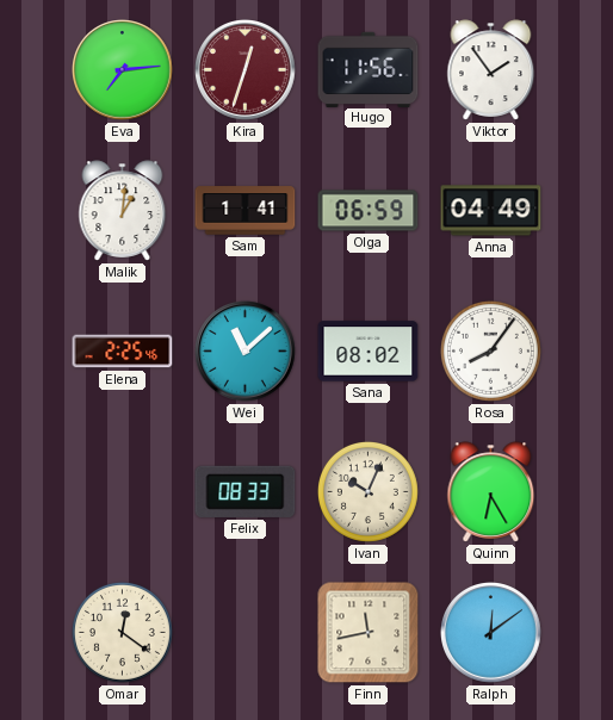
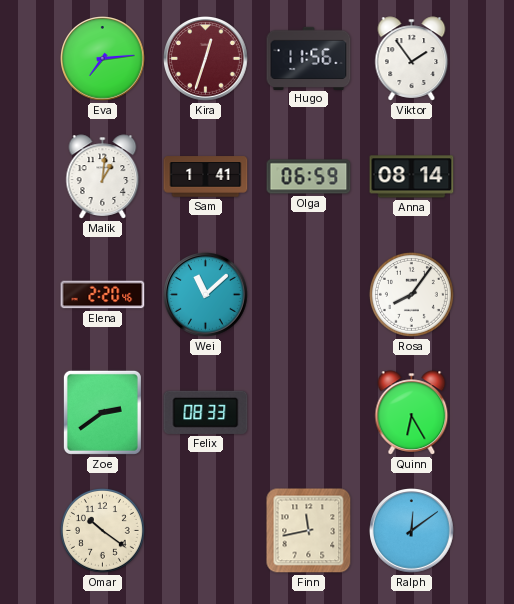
Anna: 04:49 -> 08:14 (412, 177)
Elena: 2:25 -> 2:20 (103, 295)
Sana: 08:02 -> none (369, 352)
Zoe: none -> 2:39 (102, 412)
Ivan: 10:04 -> none (367, 491)
Omar: 12:21 -> 10:21 (102, 530)
